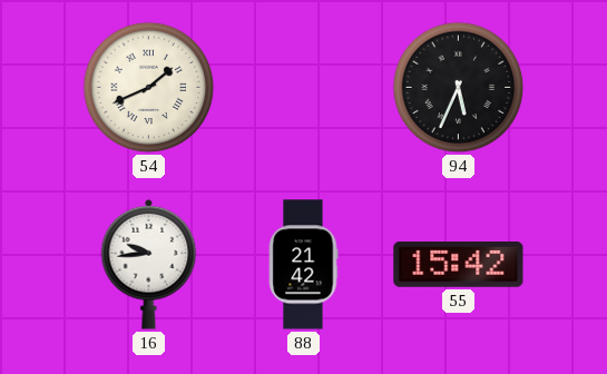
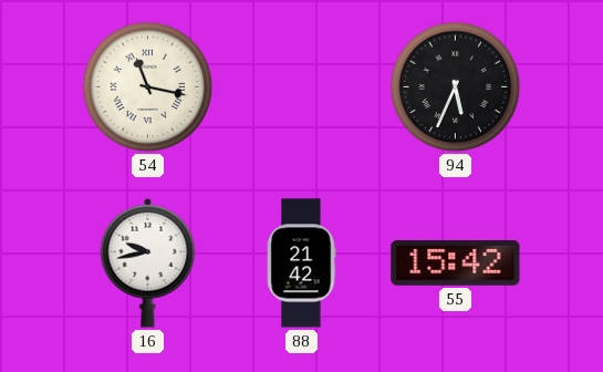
54: 1:41 -> 11:17 (148, 87)
16: 9:44 -> 9:43 (148, 262)
